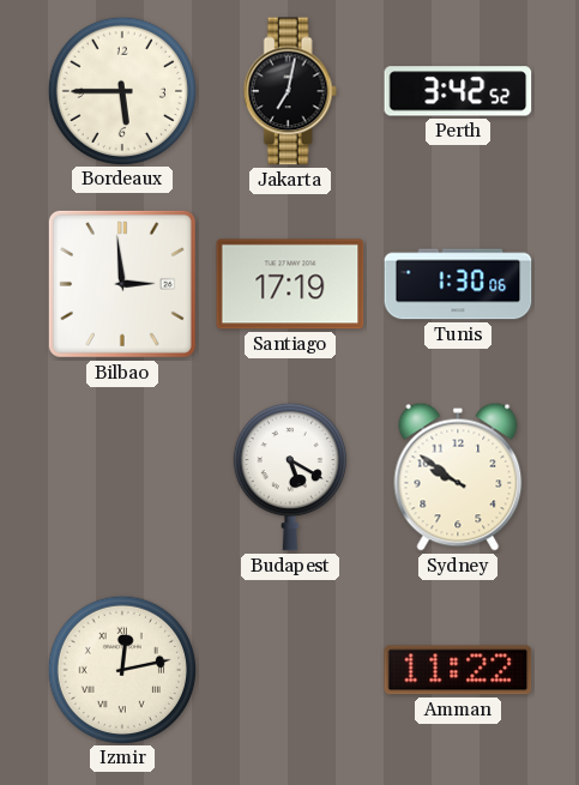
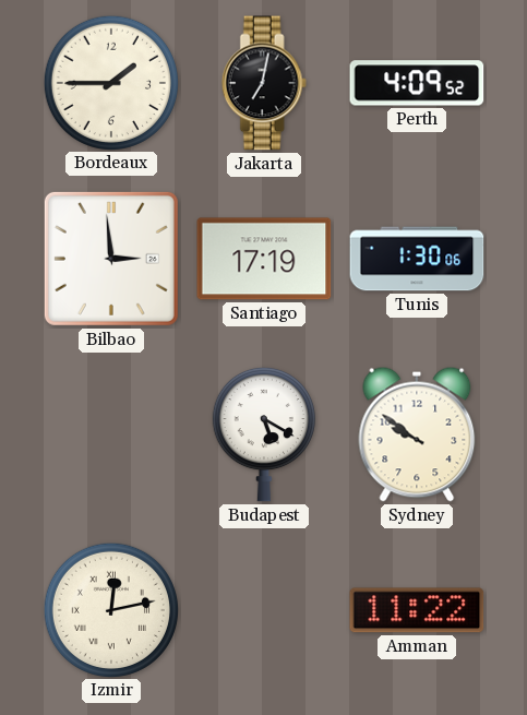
Bordeaux: 5:45 -> 1:45 (110, 82)
Perth: 3:42 -> 4:09 (417, 83)
